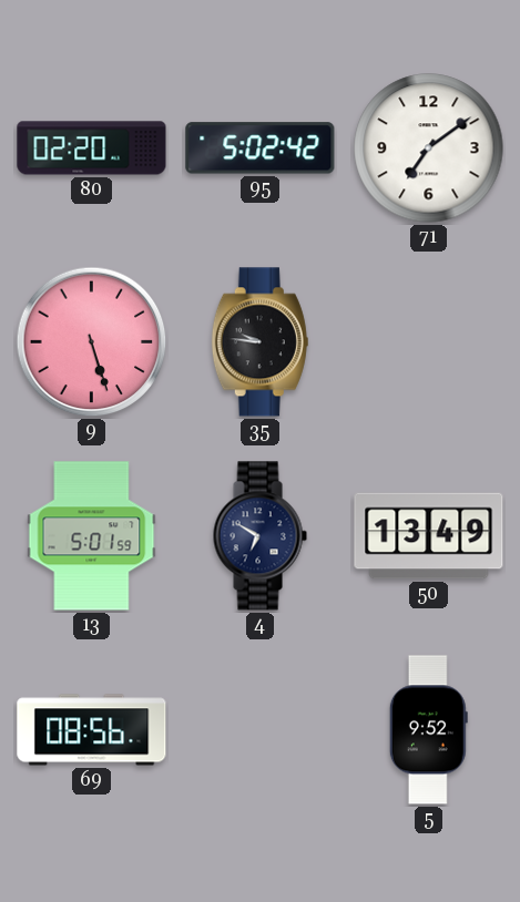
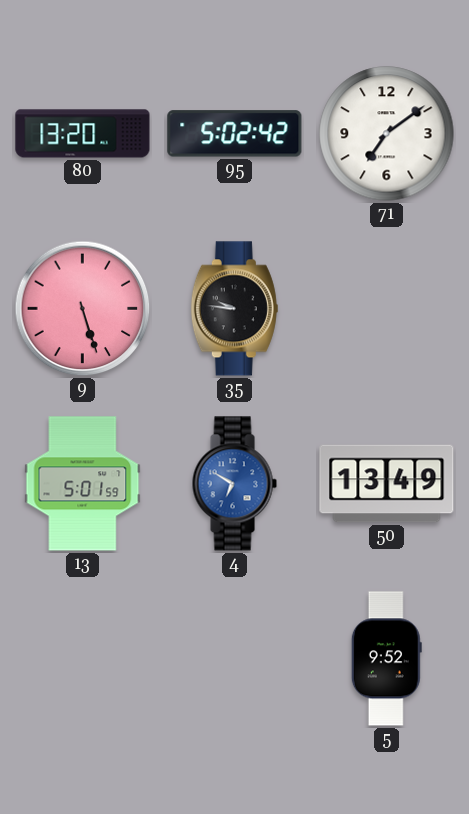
80: 02:20 -> 13:20 (83, 134)
4 dial: navy -> blue (234, 484)
69: 08:56 -> none (92, 730)
